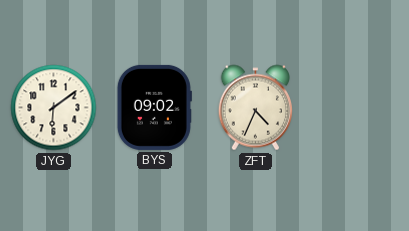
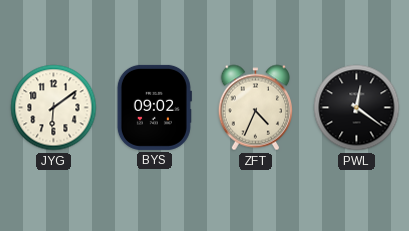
PWL: none -> 12:21 (357, 108)
